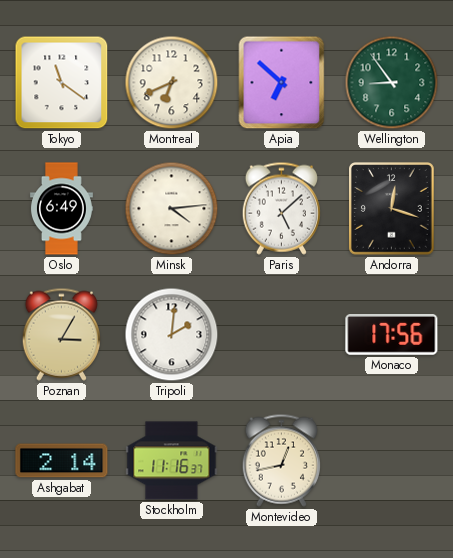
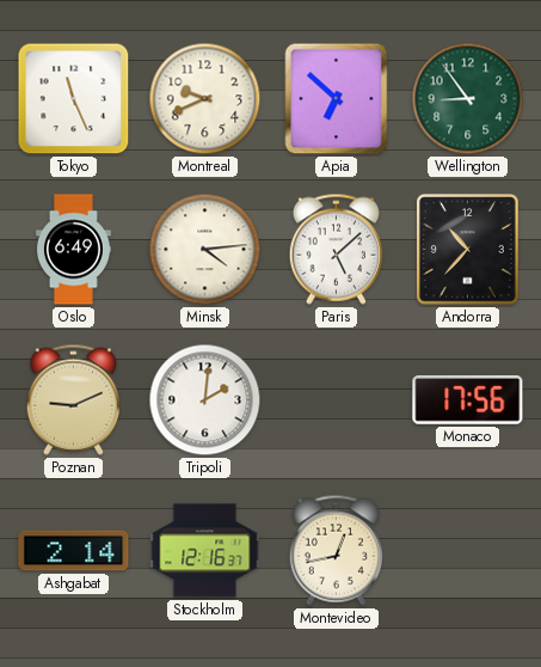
Tokyo: 11:21 -> 11:26 (74, 99)
Montreal: 6:41 -> 9:41 (205, 99)
Andorra: 12:18 -> 10:37 (468, 250)
Poznan: 3:05 -> 9:11 (73, 399)
Stockholm: 11:16 -> 12:16 (205, 551)
